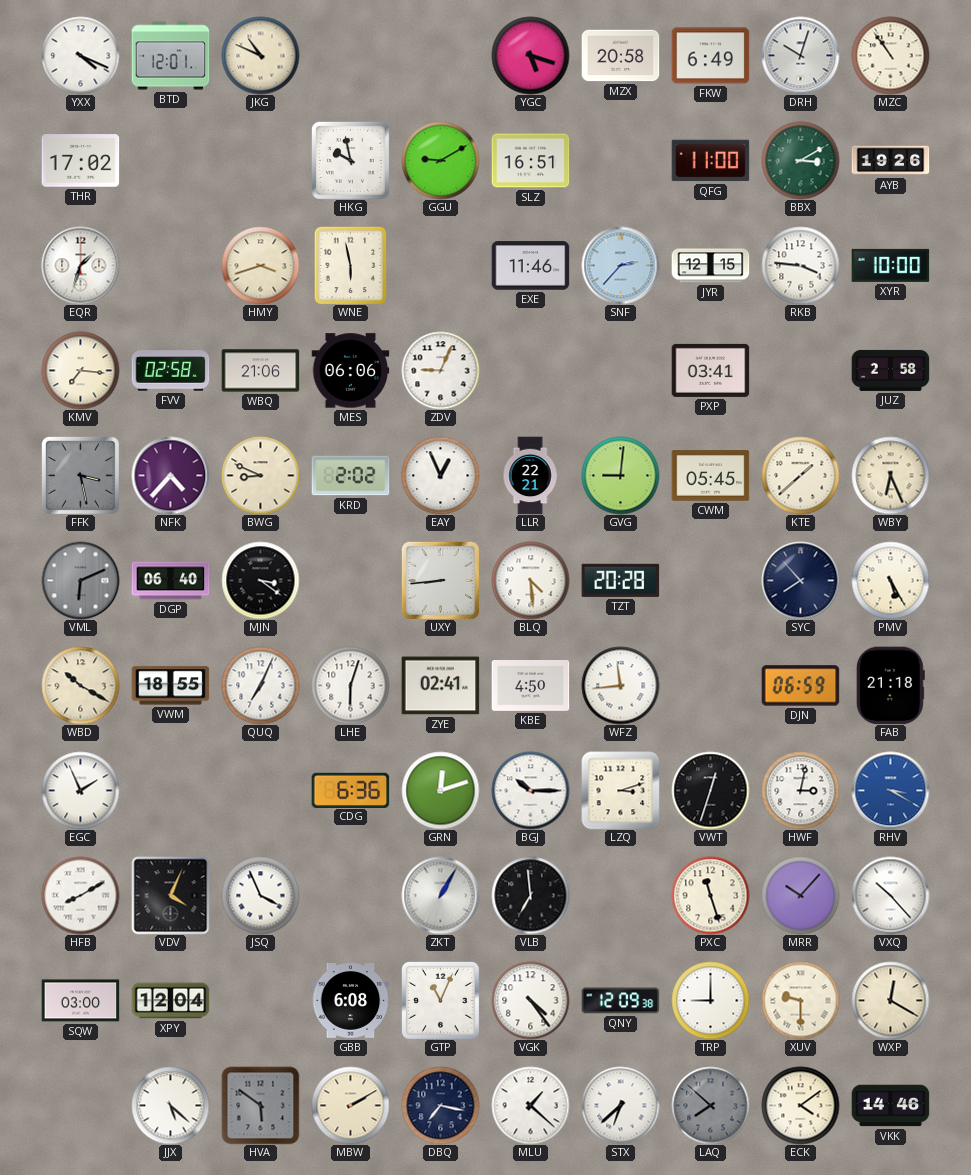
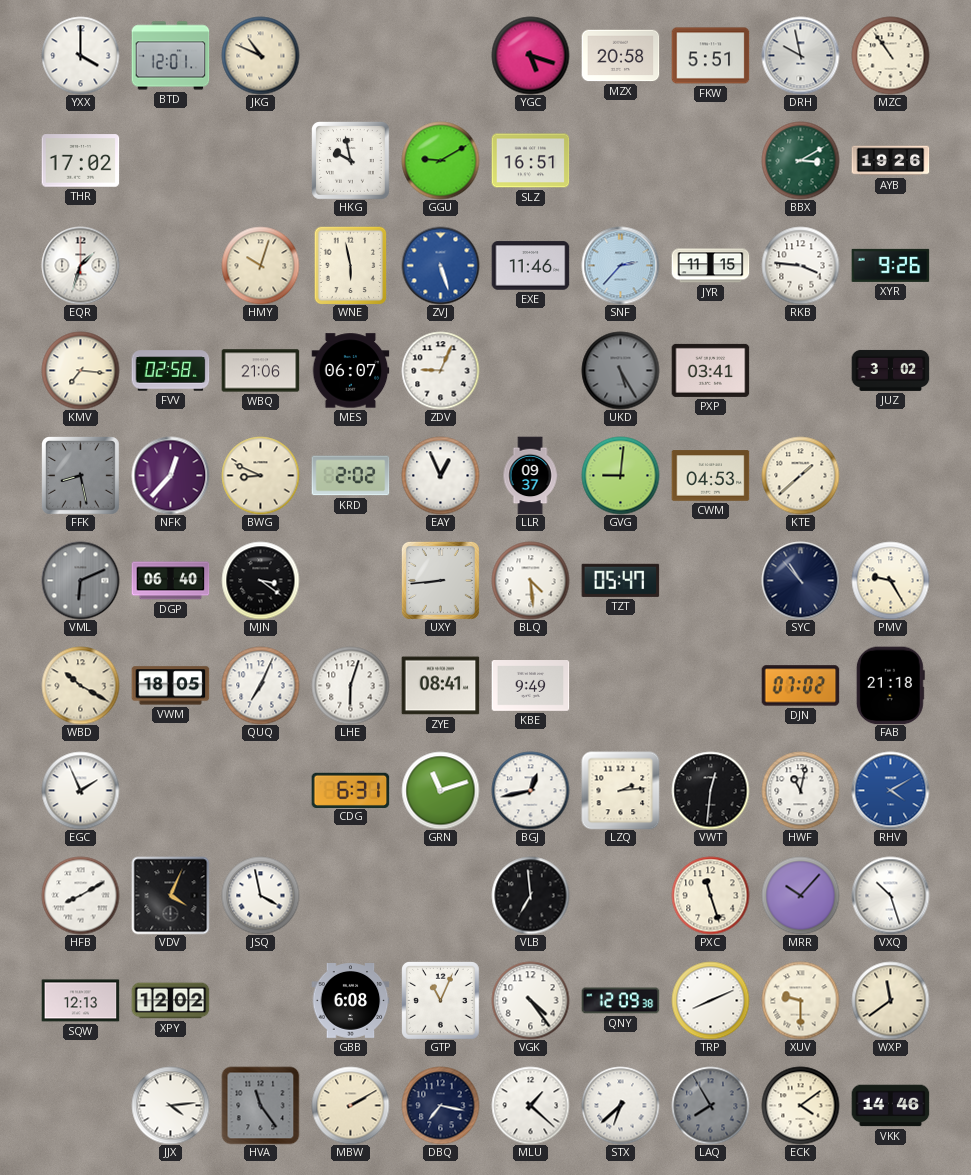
YXX: 4:19 -> 4:00 (80, 55)
FKW: 6:49 -> 5:51 (710, 56)
DRH: 10:03 -> 9:58 (800, 55)
QFG: 11:00 -> none (710, 161)
HMY: 3:42 -> 10:03 (260, 265)
ZVJ: none -> 5:27 (440, 265)
JYR: 12:15 -> 11:15 (710, 266)
XYR: 10:00 -> 9:26 (890, 265)
MES: 06:06 -> 06:07 (350, 371)
UKD: none -> 5:25 (620, 370)
JUZ: 2:58 -> 3:02 (890, 370)
FFK: 3:28 -> 8:28 (81, 476)
NFK: 4:37 -> 12:37 (170, 475)
LLR: 22:21 -> 09:37 (530, 475)
CWM: 05:45 -> 04:53 (710, 476)
WBY: 6:26 -> none (890, 475)
TZT: 20:28 -> 05:47 (620, 580)
SYC: 7:53 -> 10:53 (800, 580)
PMV: 5:25 -> 9:25 (890, 580)
VWM: 18:55 -> 18:05 (170, 686)
ZYE: 02:41 -> 08:41 (440, 686)
KBE: 4:50 -> 9:49 (530, 686)
WFZ: 11:44 -> none (620, 685)
DJN: 06:59 -> 07:02 (800, 686)
CDG: 6:36 -> 6:31 (350, 790)
GRN: 12:12 -> 11:12 (440, 790)
BGJ: 10:15 -> 12:43 (530, 790)
LZQ: 3:12 -> 2:14 (620, 790)
VWT: 12:33 -> 12:31 (710, 790)
HWF: 3:02 -> 11:02 (800, 790)
RHV: 3:20 -> 4:10 (890, 790)
JSQ: 3:56 -> 3:58 (260, 895)
ZKT: 1:05 -> none (440, 895)
VXQ: 10:23 -> 10:27 (890, 895)
SQW: 03:00 -> 12:13 (80, 1001)
XPY: 12:04 -> 12:02 (170, 1001)
TRP: 9:00 -> 8:11 (710, 1000)
WXP: 12:20 -> 11:39 (890, 1000)
JJX: 5:22 -> 4:14 (170, 1105)
HVA: 5:51 -> 11:24 (260, 1105)
LAQ: 7:52 -> 7:55 (710, 1105)
